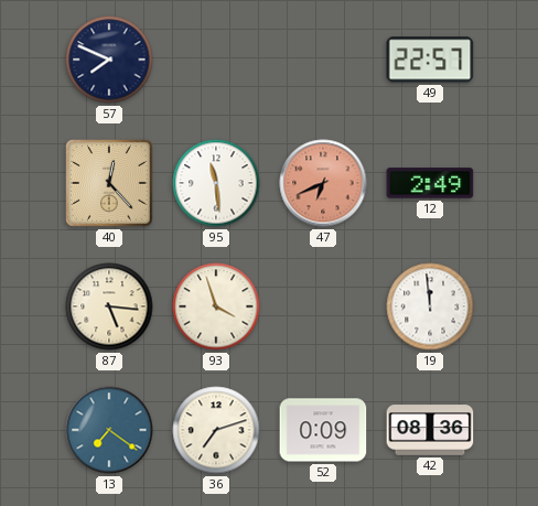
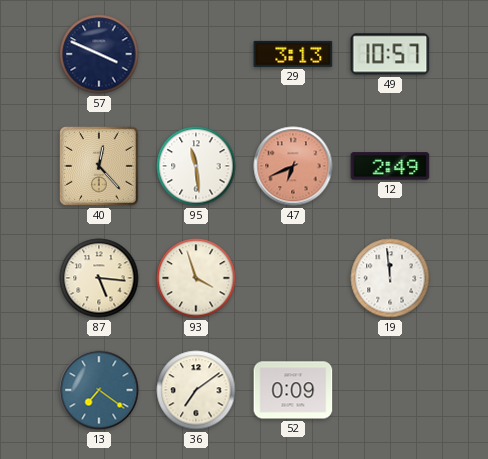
57: 7:49 -> 3:49 (99, 54)
29: none -> 3:13 (293, 54)
49: 22:57 -> 10:57 (390, 54)
36: 7:12 -> 7:09 (196, 390)
42: 08:36 -> none (430, 430)
